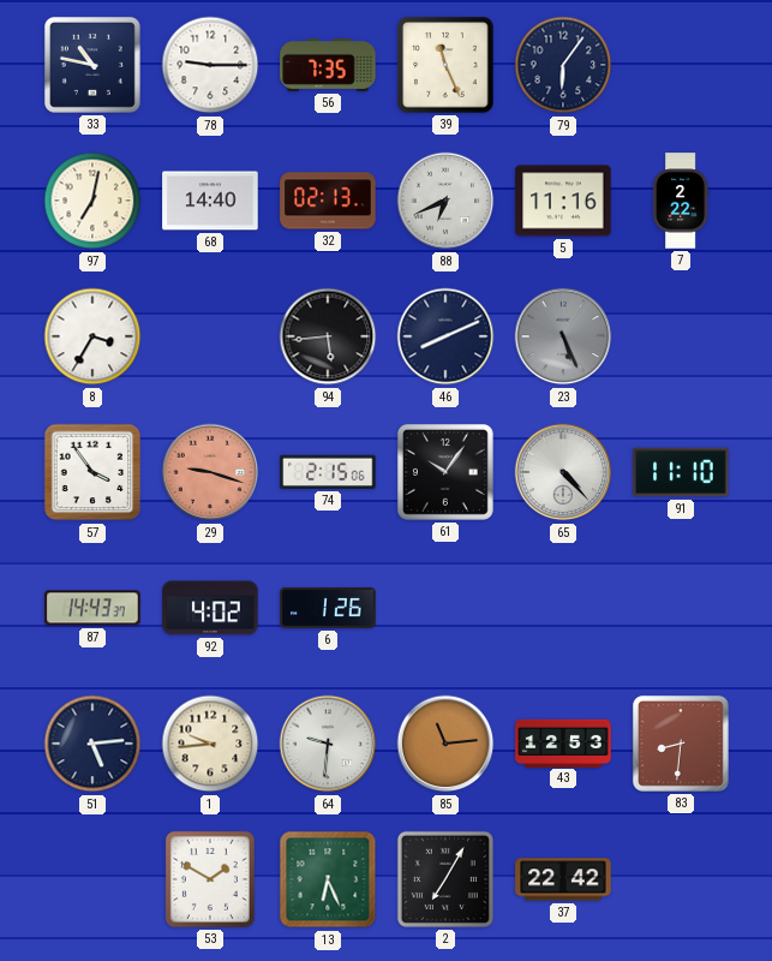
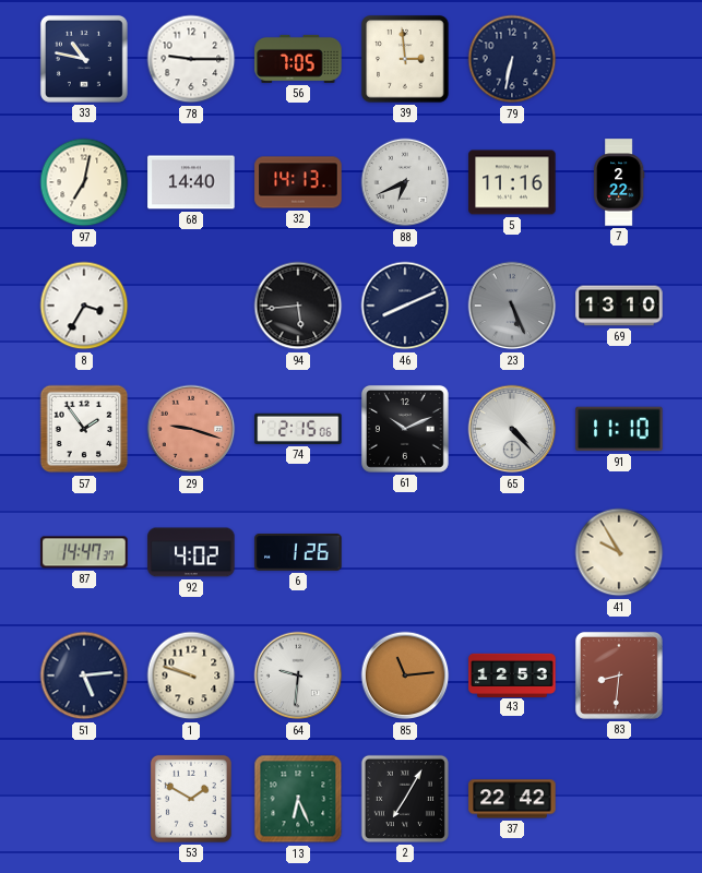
56: 7:35 -> 7:05 (298, 59)
39: 11:26 -> 2:59 (405, 59)
79: 6:06 -> 6:32 (512, 59)
32: 02:13 -> 14:13 (298, 182)
69: none -> 13:10 (619, 306)
57: 3:54 -> 1:54 (84, 429)
61: 10:06 -> 10:11 (405, 429)
87: 14:43 -> 14:47 (84, 552)
41: none -> 9:55 (619, 552)
1: 9:44 -> 9:48 (191, 675)
